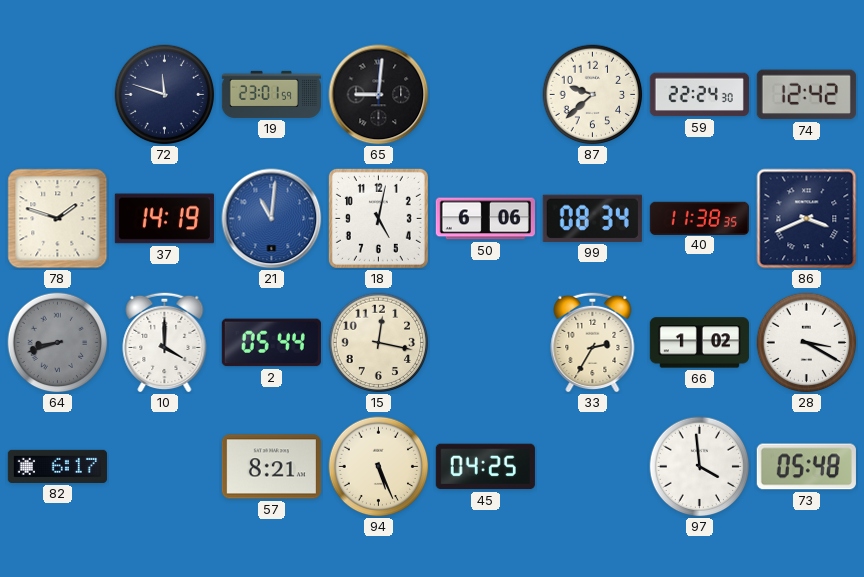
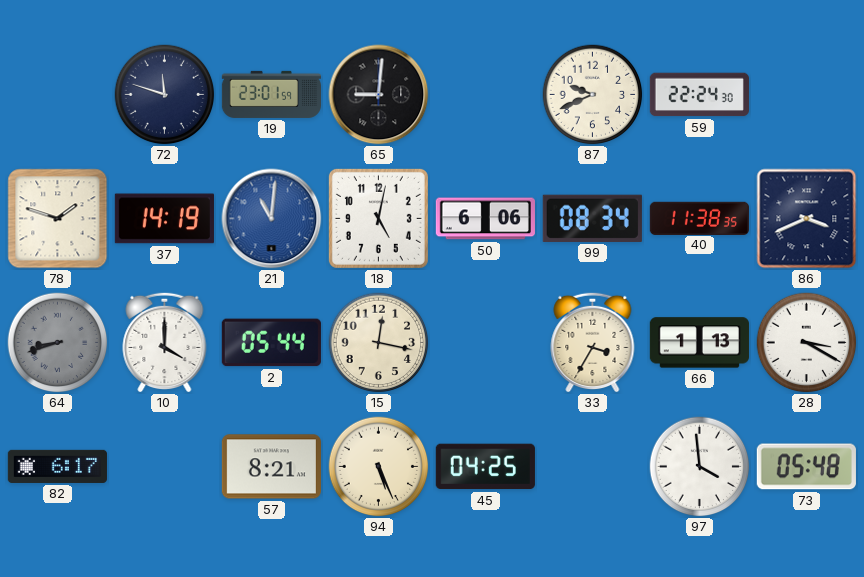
87: 9:38 -> 9:41 (593, 95)
74: 12:42 -> none (806, 95)
33: 2:35 -> 3:35 (593, 342)
66: 1:02 -> 1:13 (699, 343)
